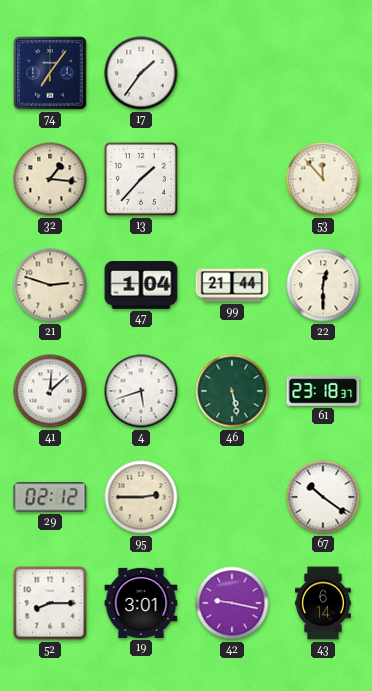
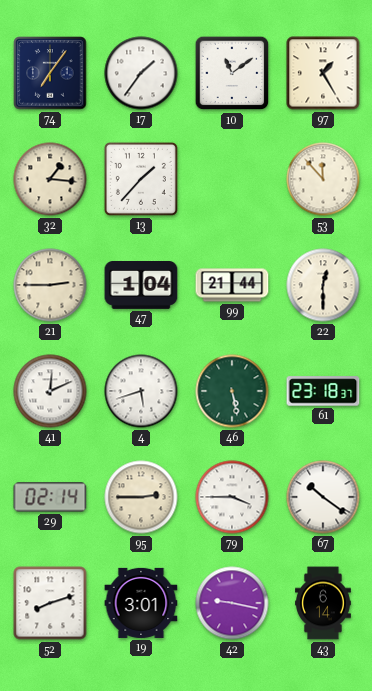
10: none -> 11:09 (232, 73)
97: none -> 1:25 (323, 73)
21: 2:48 -> 2:45 (50, 285)
41: 12:08 -> 12:11 (50, 391)
29: 02:12 -> 02:14 (50, 497)
79: none -> 3:45 (232, 497)
52: 8:15 -> 8:12 (50, 603)
